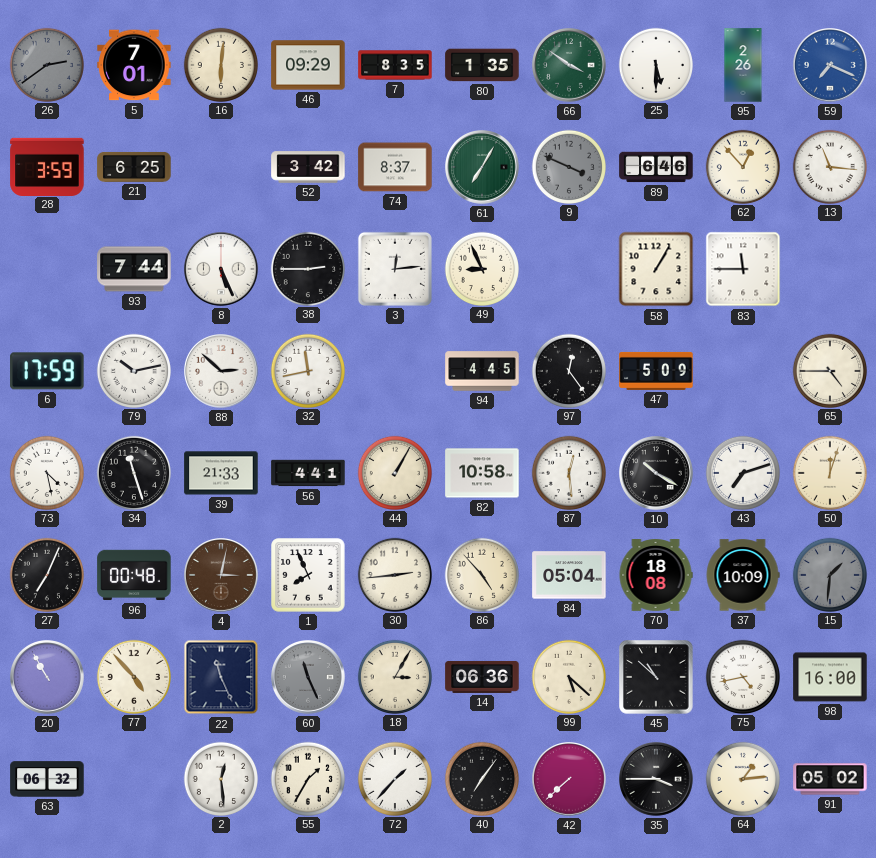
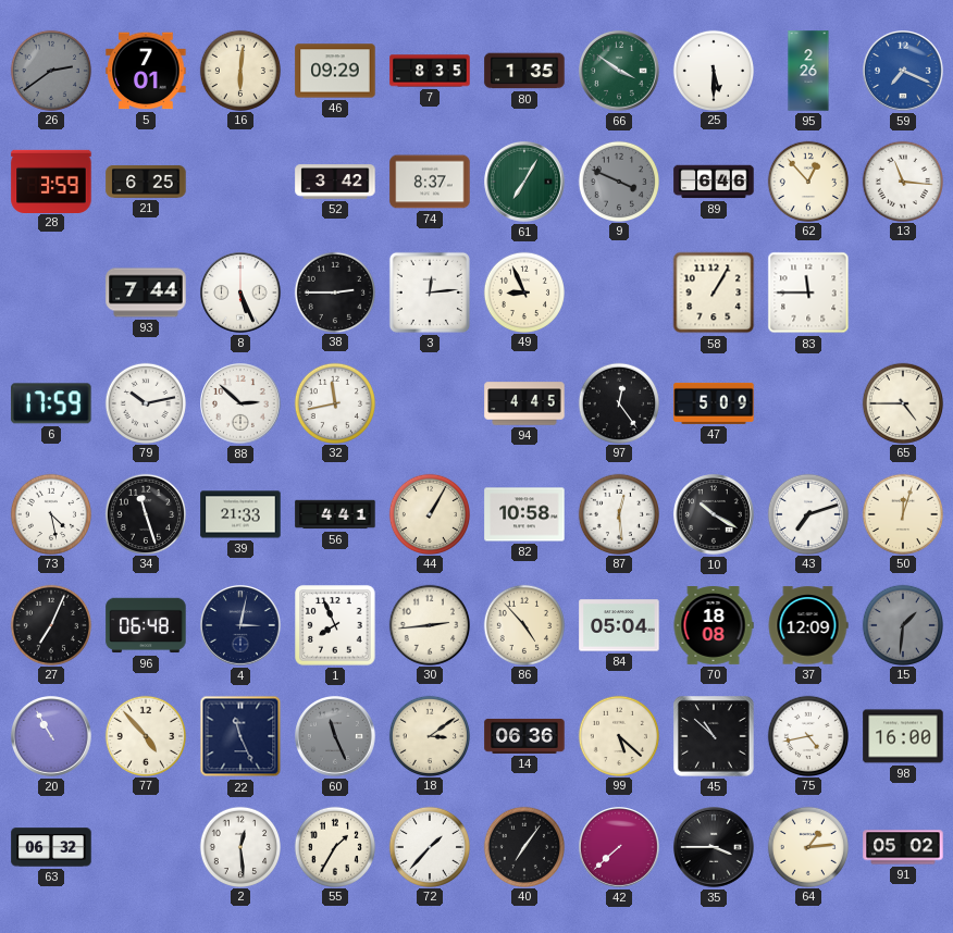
96: 00:48 -> 06:48 (146, 625)
4 dial: brown -> navy (242, 626)
37: 10:09 -> 12:09 (808, 625)
18: 3:05 -> 3:09 (429, 735)
